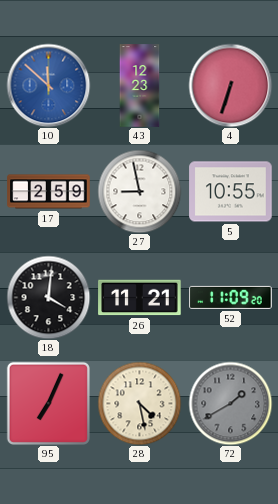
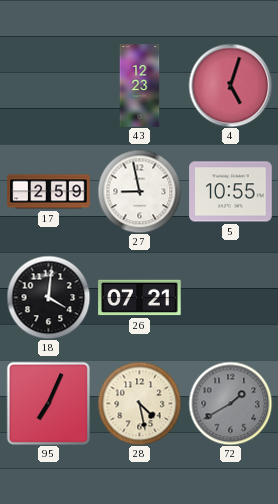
10: 11:52 -> none (48, 85)
4: 6:33 -> 5:03 (230, 85)
26: 11:21 -> 07:21 (140, 298)
52: 11:09 -> none (231, 297)
